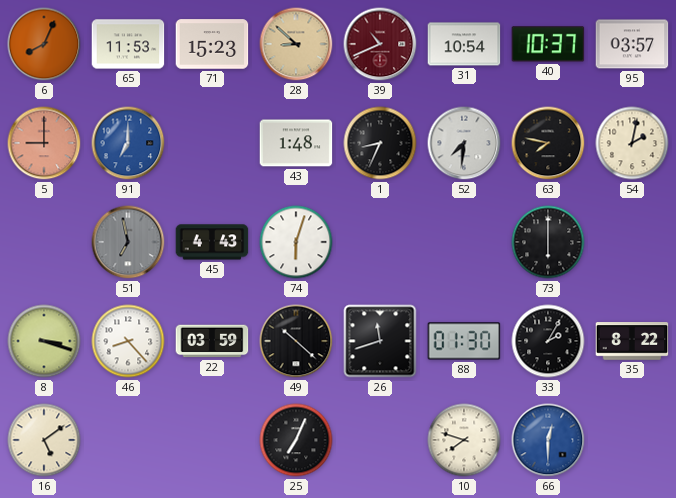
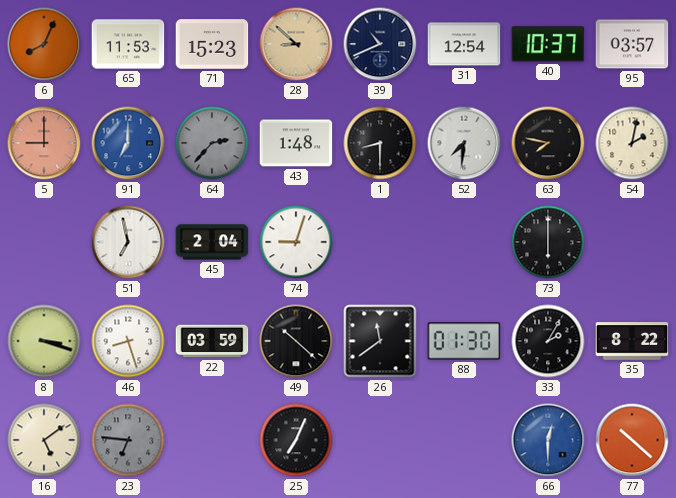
39 dial: burgundy -> navy (380, 44)
31: 10:54 -> 12:54 (464, 44)
64: none -> 2:37 (212, 143)
1: 8:34 -> 8:30 (380, 143)
51 dial: grey -> white (128, 242)
45: 4:43 -> 2:04 (212, 242)
74: 6:03 -> 9:03 (296, 242)
46: 8:23 -> 8:27 (128, 341)
26: 11:42 -> 11:39 (380, 341)
23: none -> 6:46 (128, 440)
10: 7:48 -> none (464, 440)
77: none -> 10:22 (632, 440)
